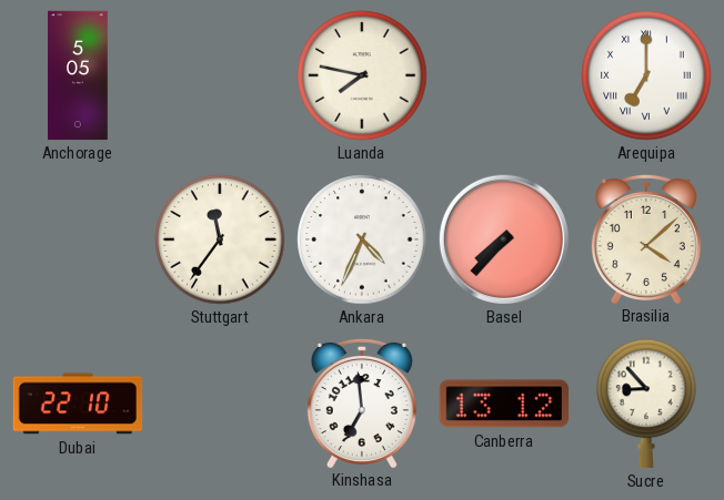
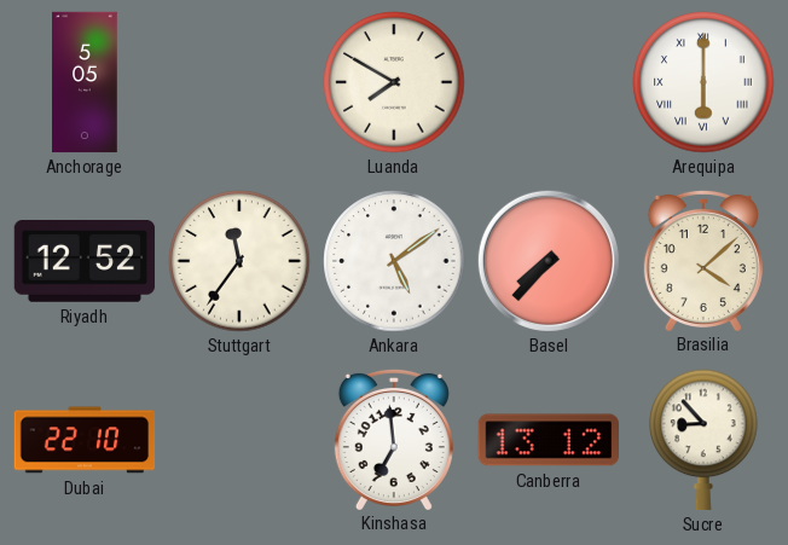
Luanda: 7:47 -> 7:50 (394, 82)
Arequipa: 7:00 -> 6:00 (703, 82)
Riyadh: none -> 12:52 (85, 261)
Ankara: 4:34 -> 5:09 (394, 261)
